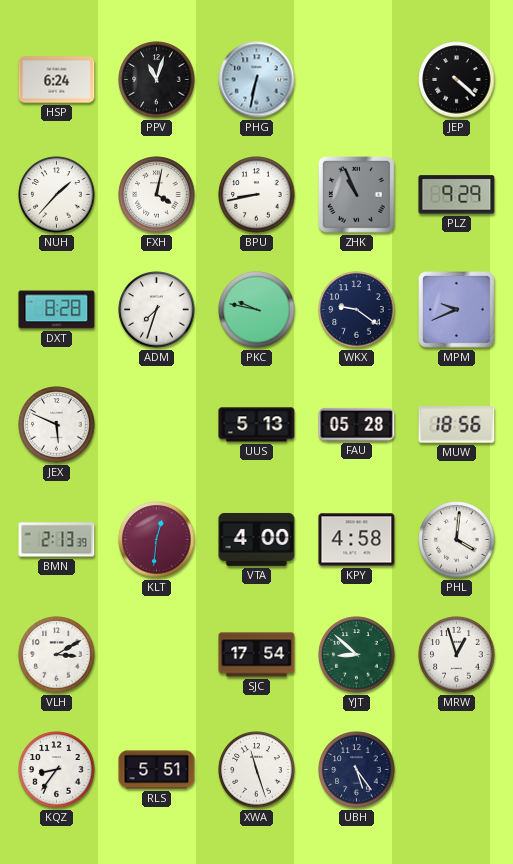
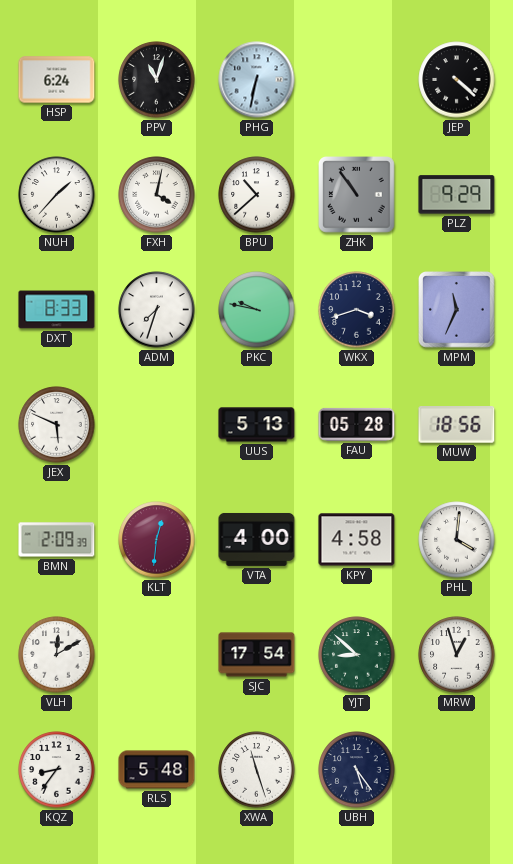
BPU: 8:43 -> 10:38 (257, 195)
ZHK: 10:56 -> 10:54 (357, 195)
DXT: 8:28 -> 8:33 (57, 310)
WKX: 9:21 -> 3:42 (357, 310)
MPM: 9:41 -> 11:34 (457, 310)
BMN: 2:13 -> 2:09 (57, 540)
VLH: 3:10 -> 12:10 (57, 655)
RLS: 5:51 -> 5:48 (157, 770)
